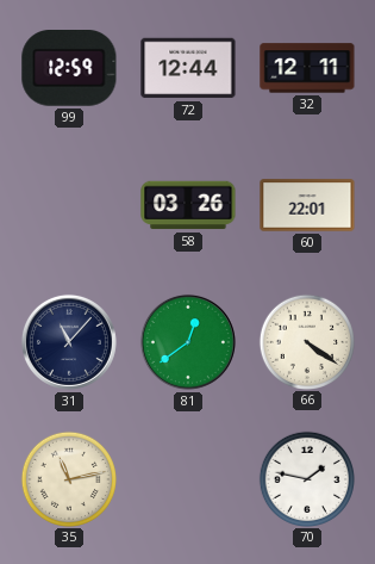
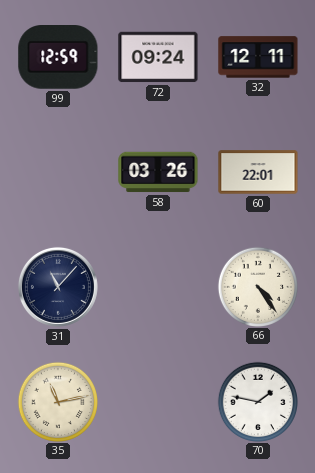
72: 12:44 -> 09:24 (158, 57)
81: 12:39 -> none (188, 342)
66: 4:21 -> 4:24 (257, 286)
